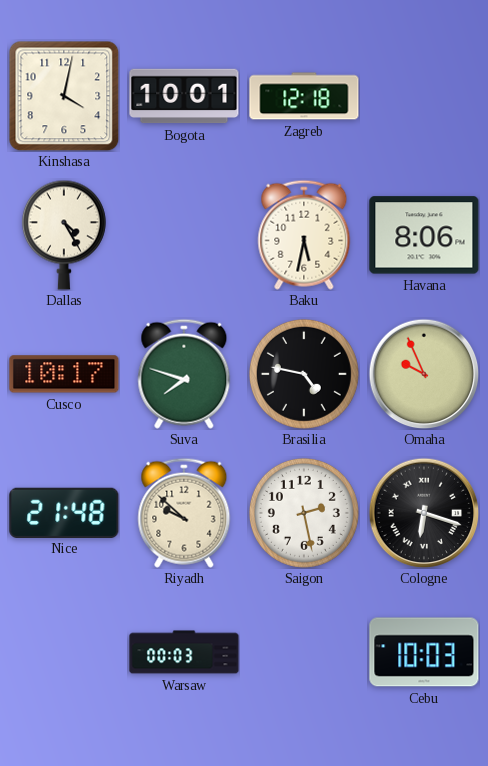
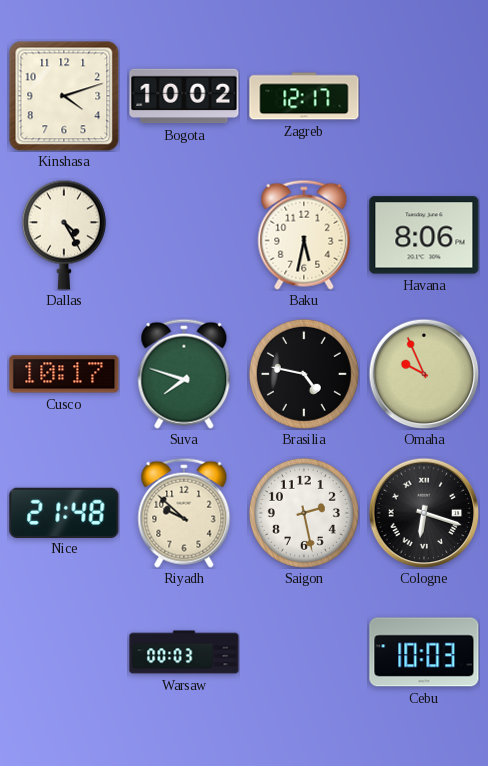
Kinshasa: 4:02 -> 4:12 (64, 96)
Bogota: 10:01 -> 10:02 (184, 96)
Zagreb: 12:18 -> 12:17 (304, 96)
